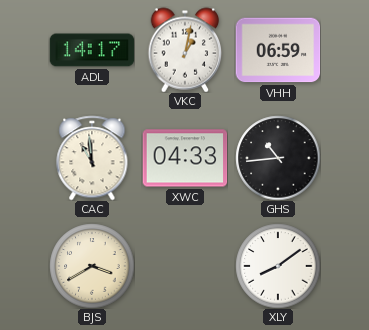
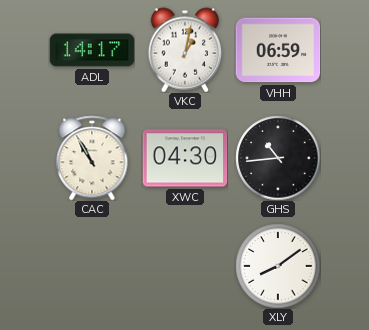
CAC: 10:59 -> 10:55 (92, 158)
XWC: 04:33 -> 04:30 (185, 158)
BJS: 3:40 -> none (92, 266)
